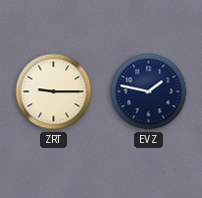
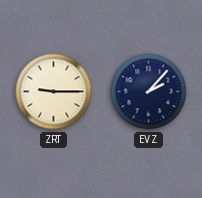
EVZ: 1:47 -> 2:07 (149, 92)
